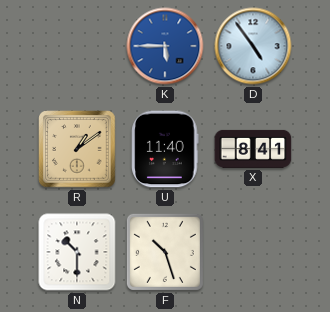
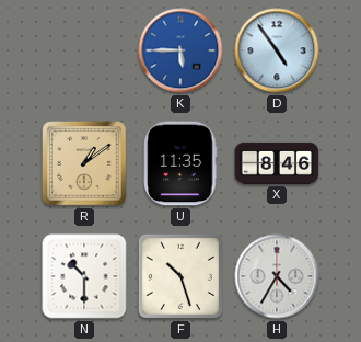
U: 11:40 -> 11:35 (180, 163)
X: 8:41 -> 8:46 (277, 163)
H: none -> 4:35 (277, 276)
